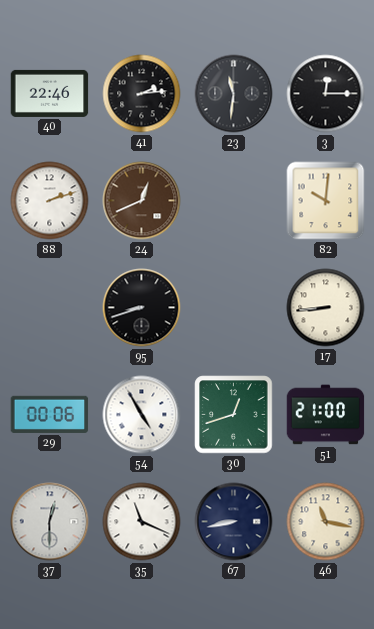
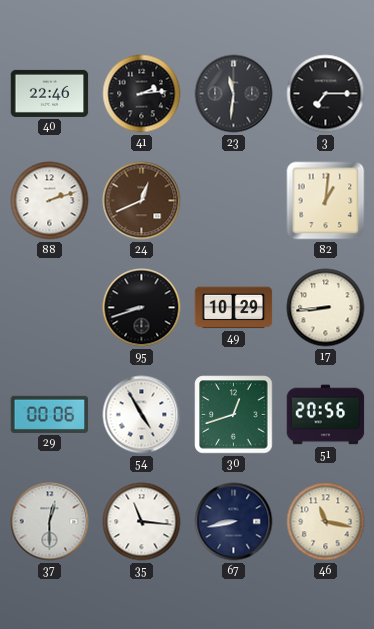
3: 12:15 -> 7:15 (326, 94)
82: 10:01 -> 1:01 (326, 201)
49: none -> 10:29 (234, 308)
51: 21:00 -> 20:56 (326, 415)
35: 11:19 -> 11:16 (142, 522)
